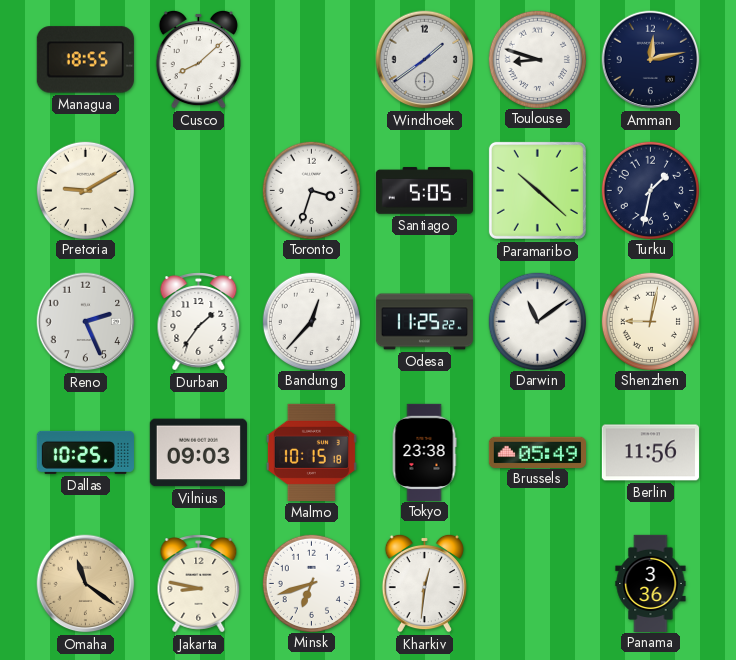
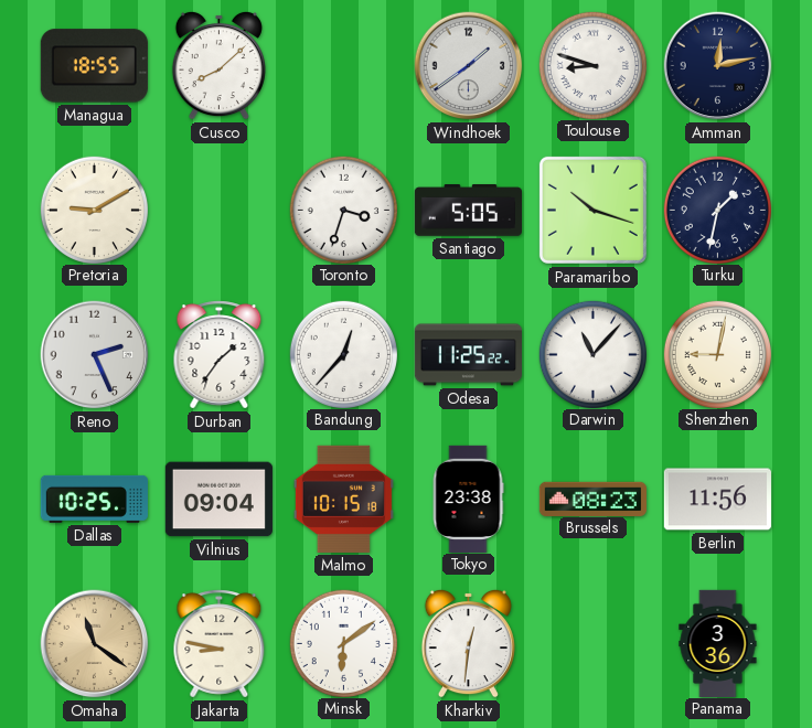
Paramaribo: 10:22 -> 10:18 (592, 210)
Darwin: 11:09 -> 11:07 (592, 354)
Vilnius: 09:03 -> 09:04 (218, 500)
Brussels: 05:49 -> 08:23 (592, 499)
Minsk: 6:42 -> 6:09 (343, 643)
